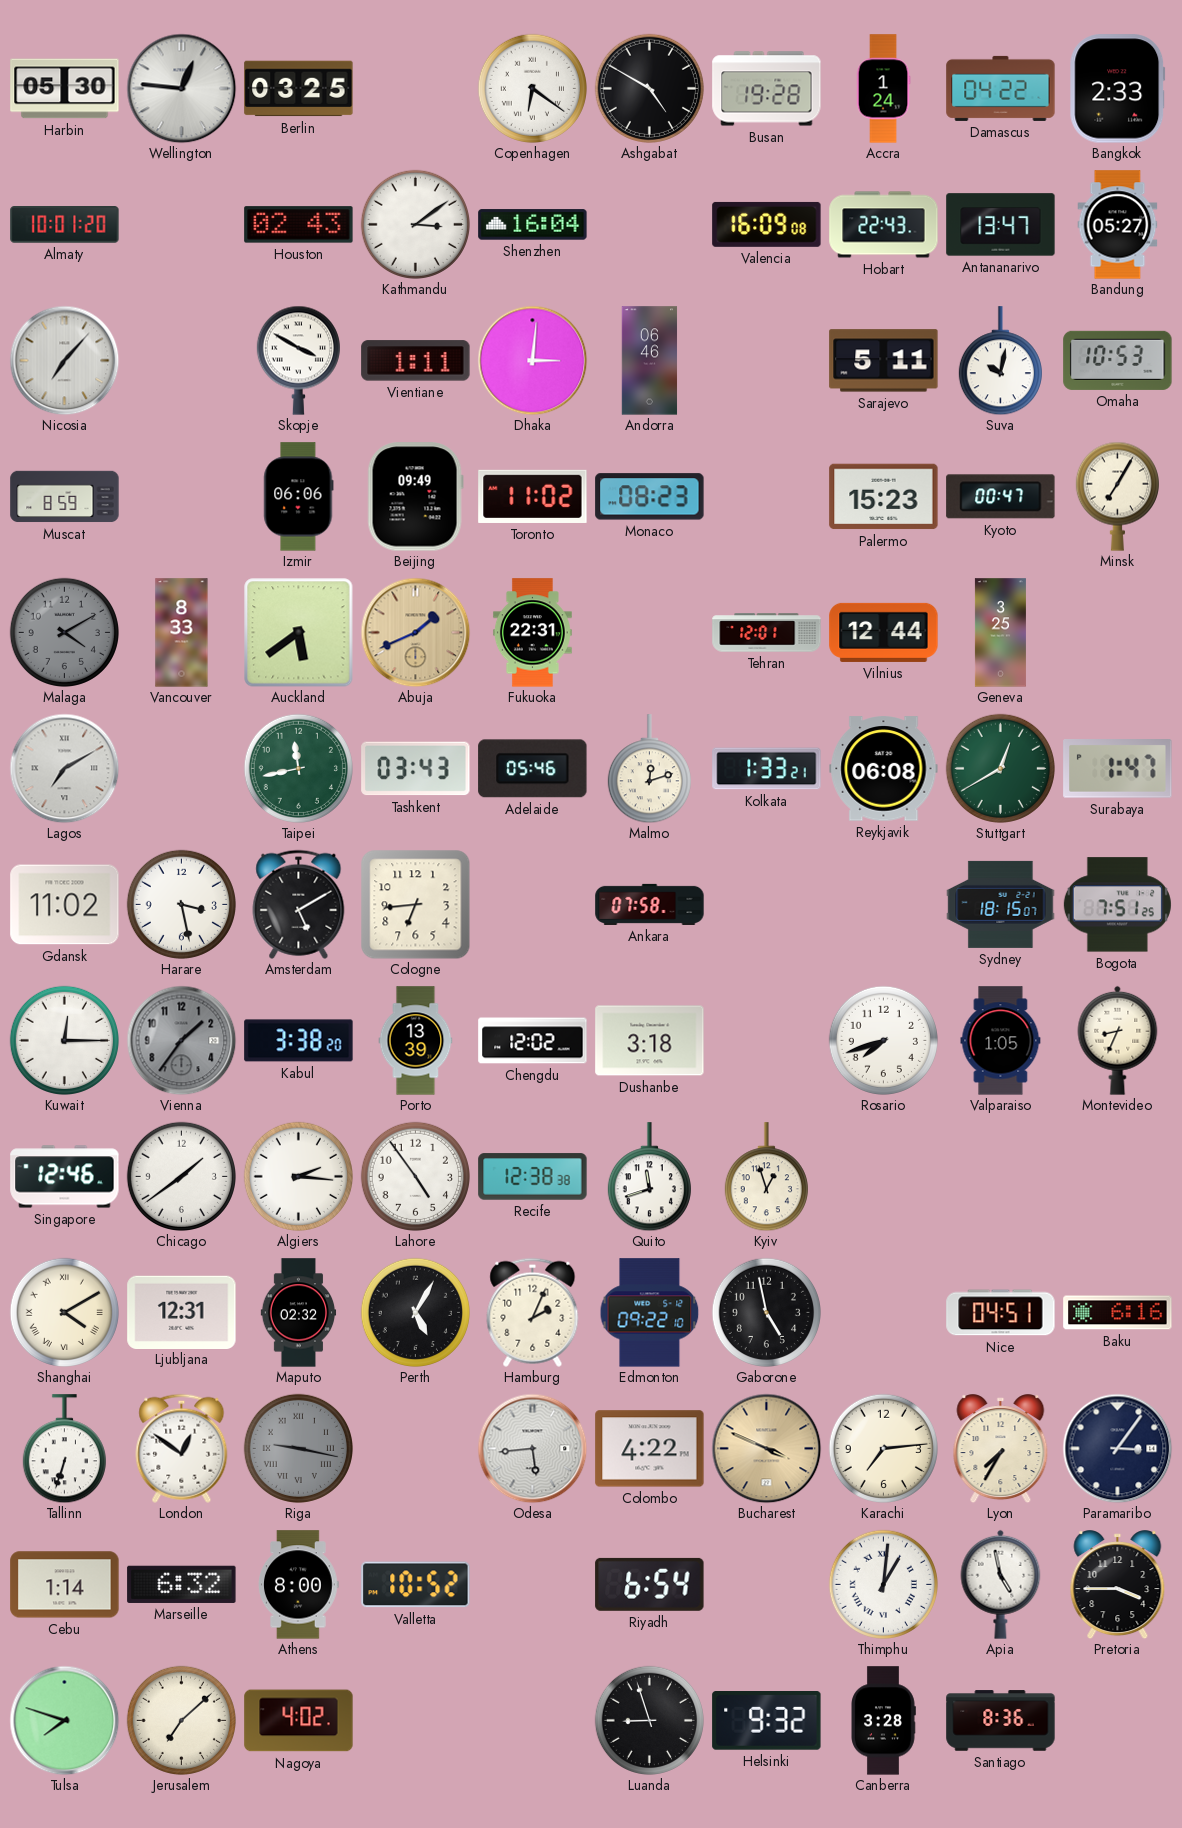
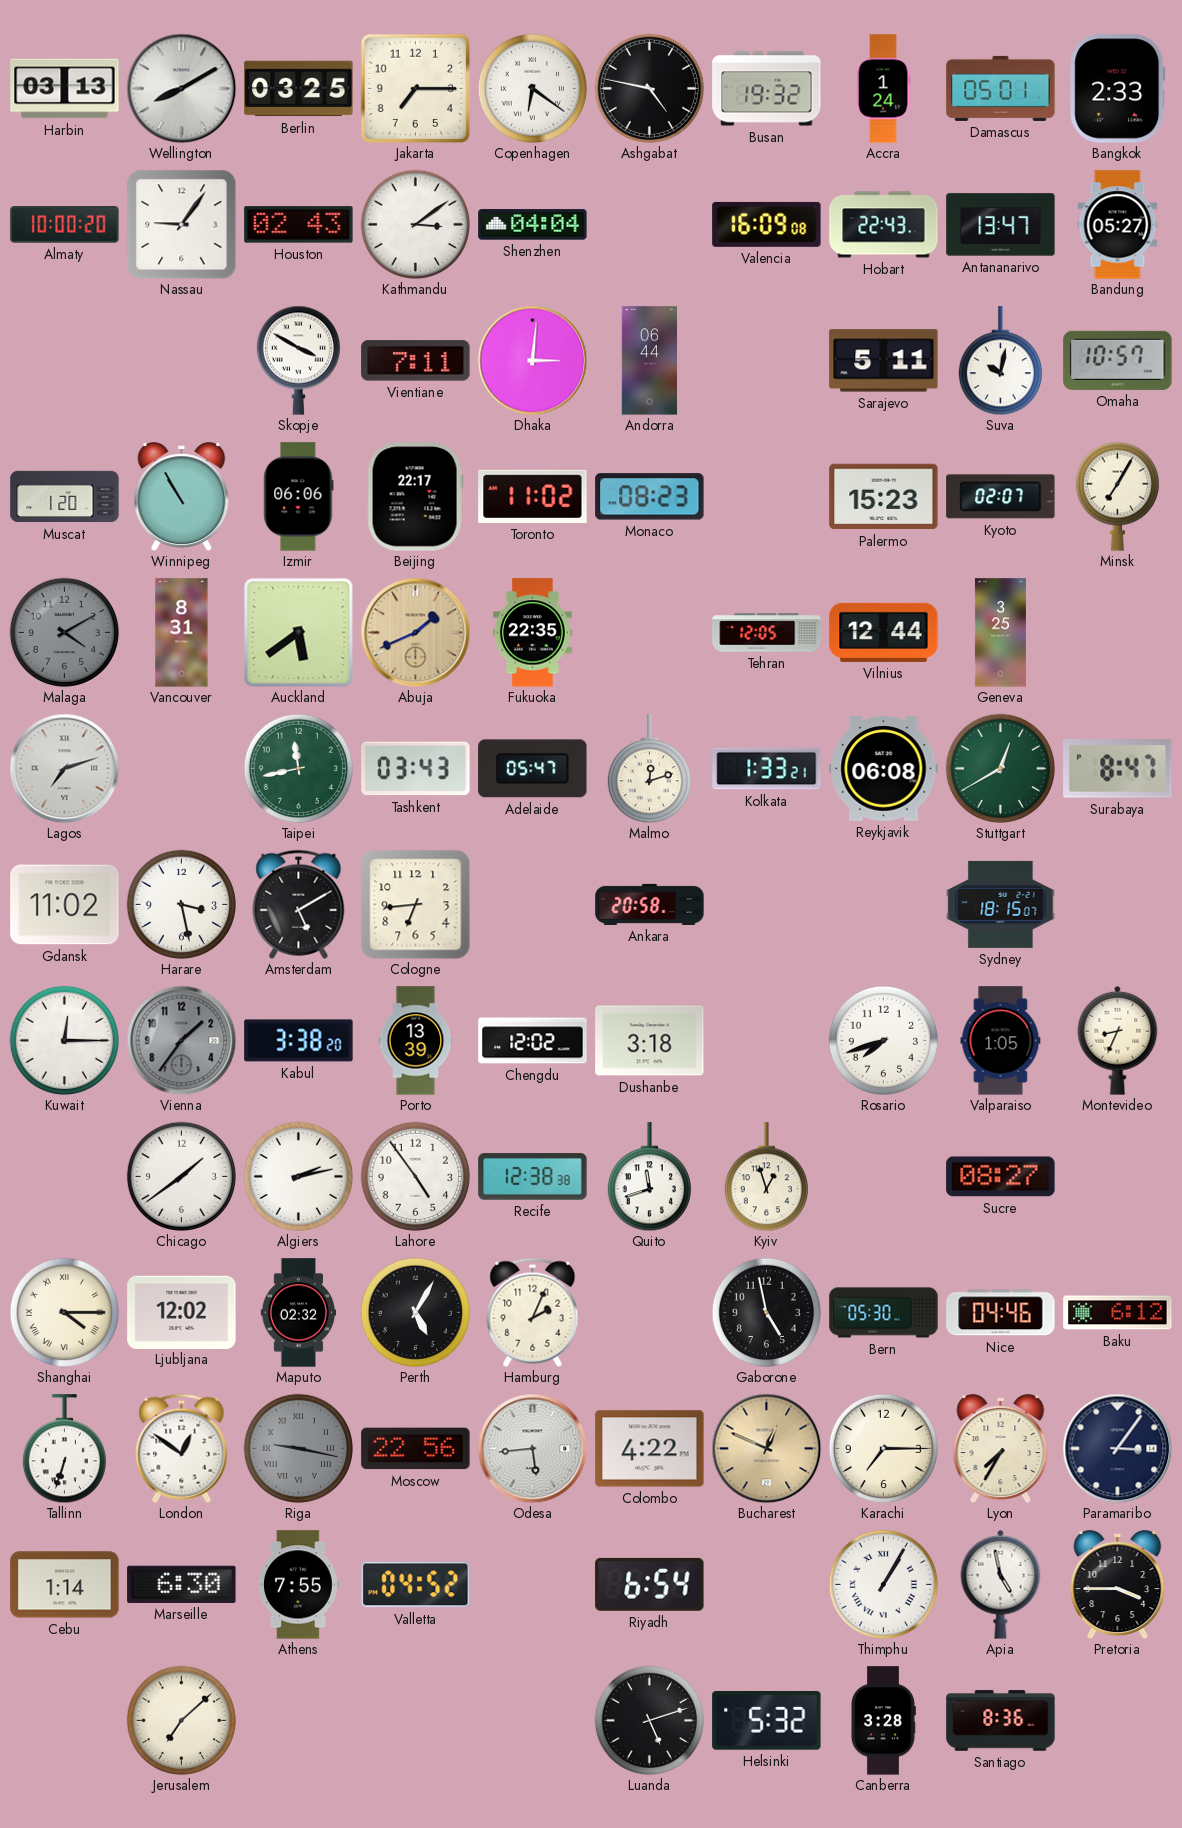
Harbin: 05:30 -> 03:13 (65, 89)
Wellington: 12:46 -> 8:10 (181, 88)
Jakarta: none -> 7:15 (415, 88)
Ashgabat: 4:50 -> 4:47 (649, 88)
Busan: 19:28 -> 19:32 (767, 89)
Damascus: 04:22 -> 05:01 (1001, 88)
Almaty: 10:01 -> 10:00 (65, 225)
Nassau: none -> 9:06 (181, 224)
Shenzhen: 16:04 -> 04:04 (533, 225)
Nicosia: 7:07 -> none (64, 360)
Vientiane: 1:11 -> 7:11 (416, 361)
Andorra: 06:46 -> 06:44 (650, 361)
Omaha: 10:53 -> 10:57 (1118, 360)
Muscat: 8:59 -> 1:20 (65, 497)
Winnipeg: none -> 10:55 (182, 497)
Beijing: 09:49 -> 22:17 (415, 497)
Kyoto: 00:47 -> 02:07 (1001, 497)
Vancouver: 8:33 -> 8:31 (182, 633)
Fukuoka: 22:31 -> 22:35 (532, 633)
Tehran: 12:01 -> 12:05 (767, 633)
Lagos: 7:10 -> 7:12 (64, 768)
Adelaide: 05:46 -> 05:47 (533, 769)
Surabaya: 1:47 -> 8:47 (1118, 769)
Ankara: 07:58 -> 20:58 (650, 904)
Bogota: 7:51 -> none (1117, 905)
Singapore: 12:46 -> none (65, 1177)
Algiers: 2:16 -> 2:13 (298, 1176)
Sucre: none -> 08:27 (1001, 1177)
Shanghai: 4:10 -> 4:15 (64, 1312)
Ljubljana: 12:31 -> 12:02 (182, 1312)
Edmonton: 09:22 -> none (650, 1313)
Bern: none -> 05:30 (884, 1313)
Nice: 04:51 -> 04:46 (1001, 1313)
Baku: 6:16 -> 6:12 (1118, 1313)
Moscow: none -> 22:56 (416, 1449)
Bucharest: 3:49 -> 12:49 (766, 1448)
Karachi: 7:14 -> 7:15 (883, 1448)
Marseille: 6:32 -> 6:30 (182, 1584)
Athens: 8:00 -> 7:55 (299, 1585)
Valletta: 10:52 -> 04:52 (416, 1585)
Thimphu: 1:01 -> 1:05 (883, 1584)
Tulsa: 7:48 -> none (64, 1720)
Nagoya: 4:02 -> none (299, 1721)
Luanda: 8:57 -> 5:12 (649, 1720)
Helsinki: 9:32 -> 5:32 (767, 1721)
